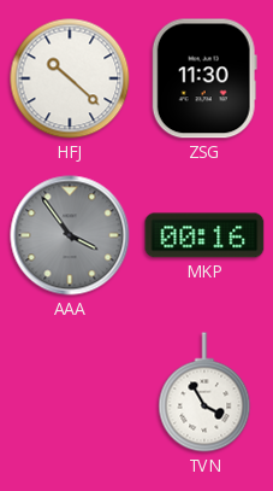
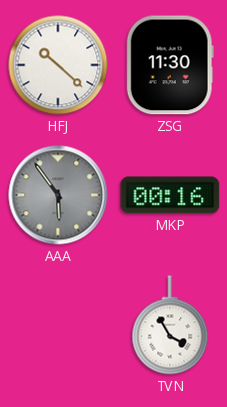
AAA: 3:54 -> 5:54 (58, 195)
